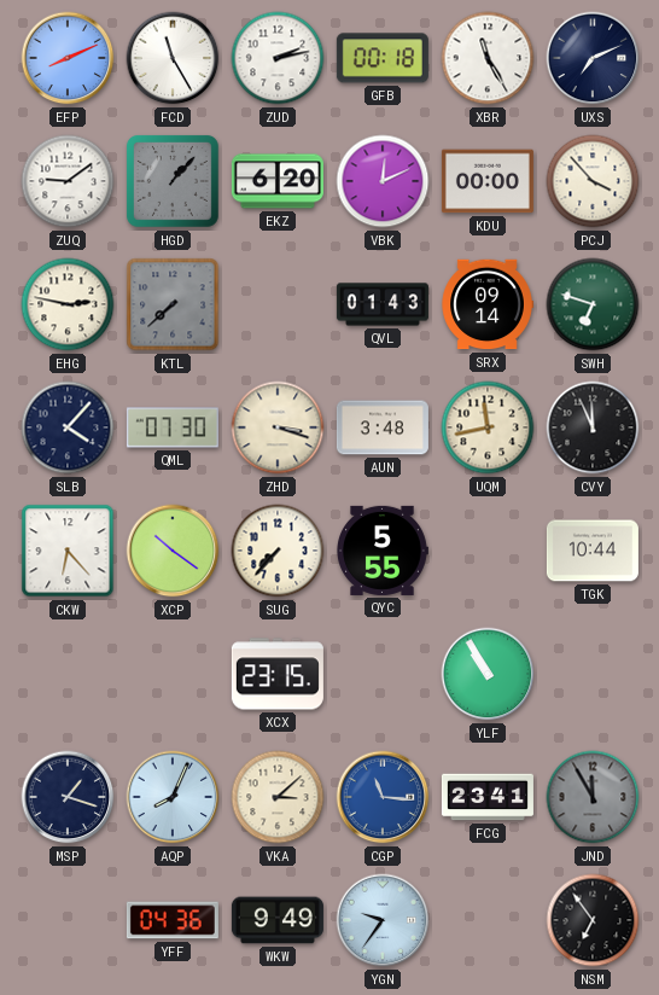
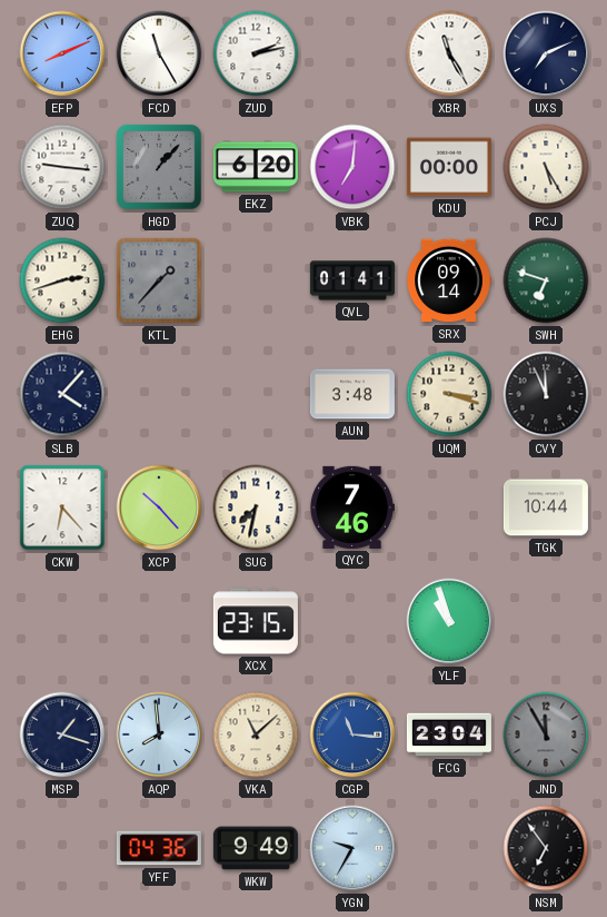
GFB: 00:18 -> none (383, 58)
ZUQ: 9:09 -> 9:16 (62, 167)
VBK: 12:11 -> 7:01 (352, 167)
PCJ: 3:53 -> 5:25 (546, 167)
EHG: 2:47 -> 2:42 (62, 280)
KTL: 7:38 -> 1:37 (159, 280)
QVL: 01:43 -> 01:41 (352, 280)
QML: 07:30 -> none (173, 427)
ZHD: 3:18 -> none (278, 427)
UQM: 11:43 -> 3:18 (449, 394)
XCP: 10:21 -> 10:23 (159, 507)
SUG: 7:37 -> 7:32 (256, 507)
QYC: 5:55 -> 7:46 (352, 507)
YLF: 10:55 -> 10:57 (449, 621)
AQP: 8:04 -> 7:59 (159, 734)
VKA: 3:08 -> 11:08 (256, 734)
FCG: 23:41 -> 23:04 (449, 734)
YGN: 9:36 -> 9:35 (352, 848)
